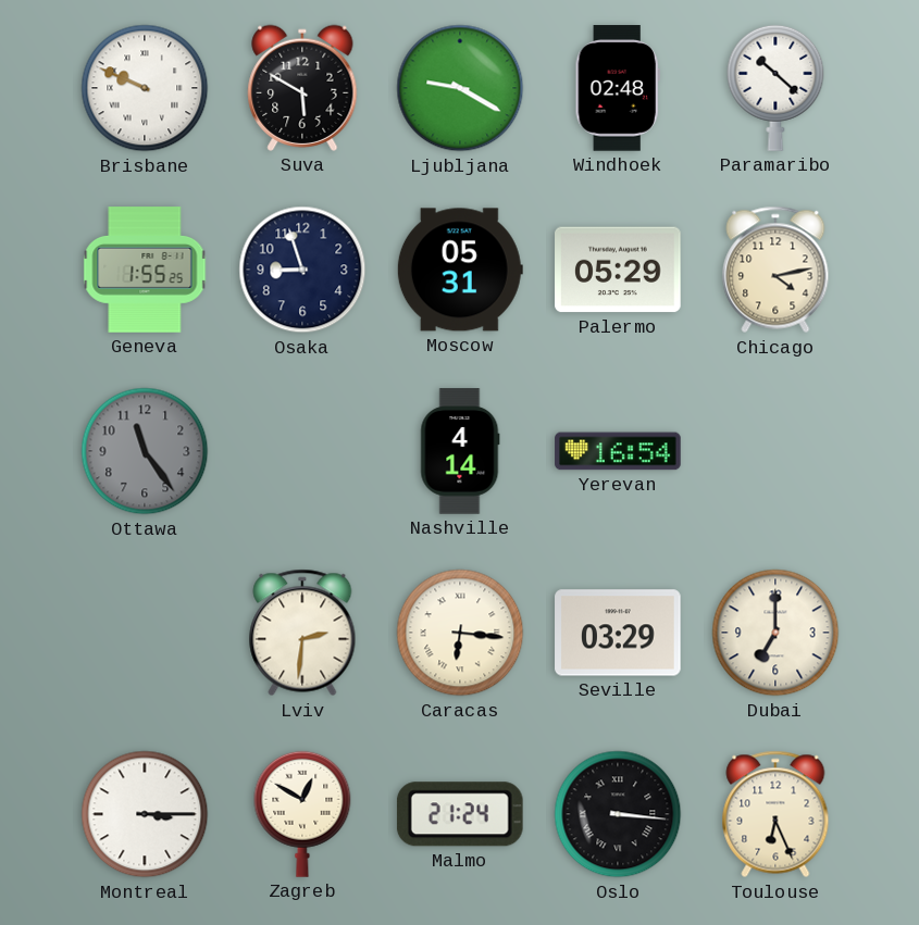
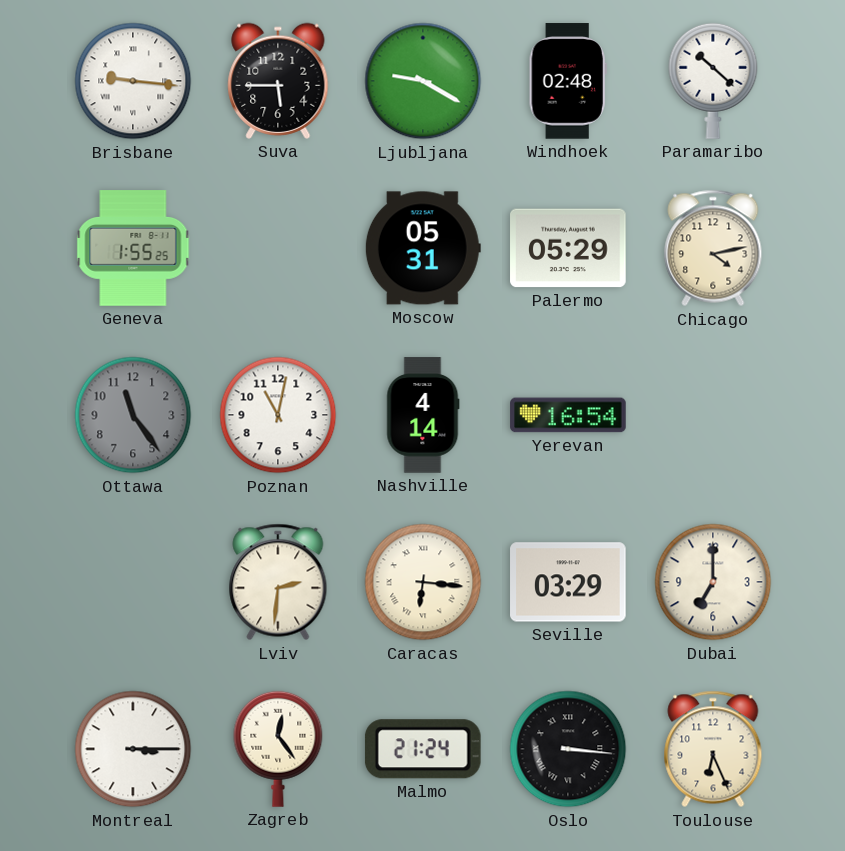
Brisbane: 9:49 -> 9:16 (133, 81)
Suva: 5:50 -> 5:45 (278, 81)
Osaka: 8:57 -> none (302, 270)
Poznan: none -> 11:02 (278, 415)
Zagreb: 12:50 -> 12:24 (278, 749)
